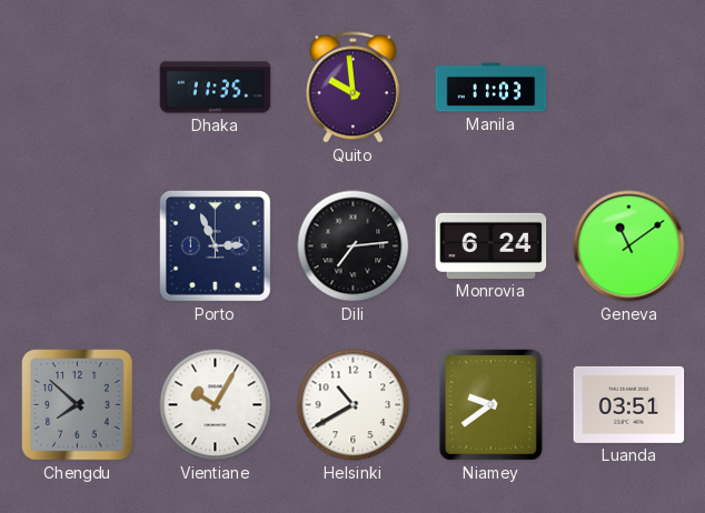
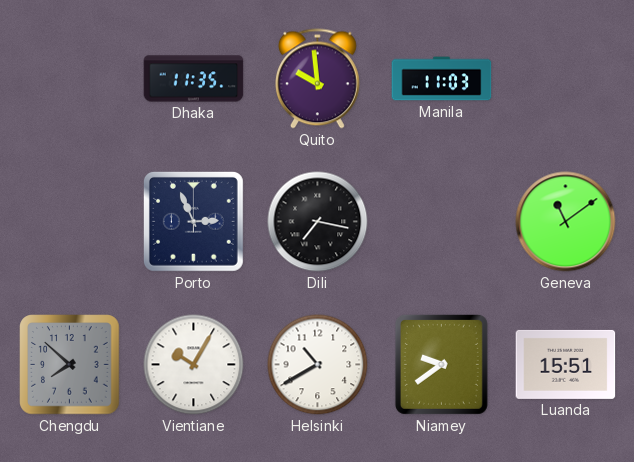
Dili: 7:14 -> 7:17 (318, 222)
Monrovia: 6:24 -> none (491, 245)
Luanda: 03:51 -> 15:51 (566, 364)
